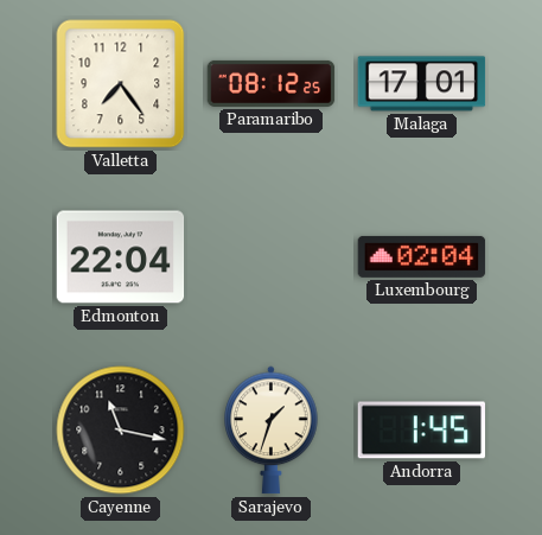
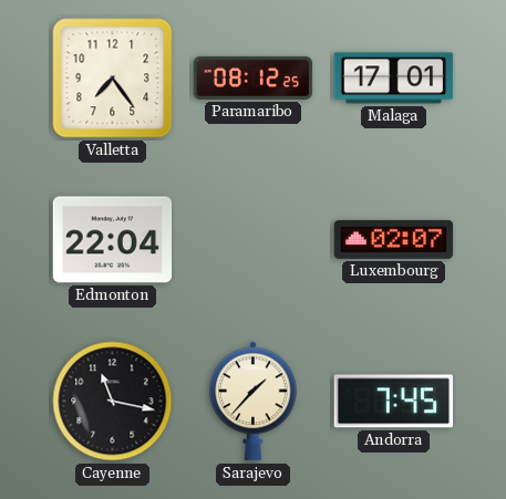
Luxembourg: 02:04 -> 02:07 (394, 239)
Sarajevo: 1:33 -> 1:37 (254, 402)
Andorra: 1:45 -> 7:45 (394, 402)
